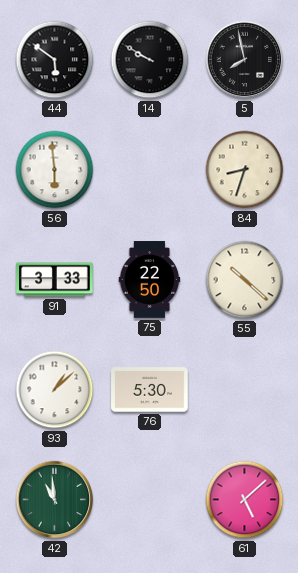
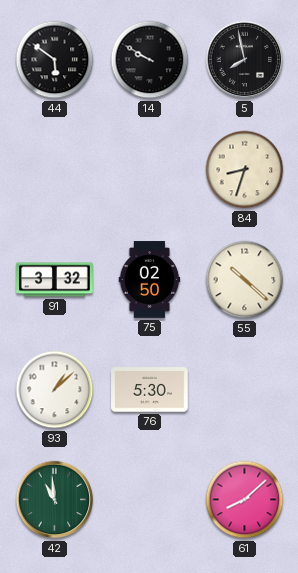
56: 5:59 -> none (55, 170)
91: 3:33 -> 3:32 (55, 280)
75: 22:50 -> 02:50 (150, 280)
61: 5:08 -> 8:08 (245, 500)
